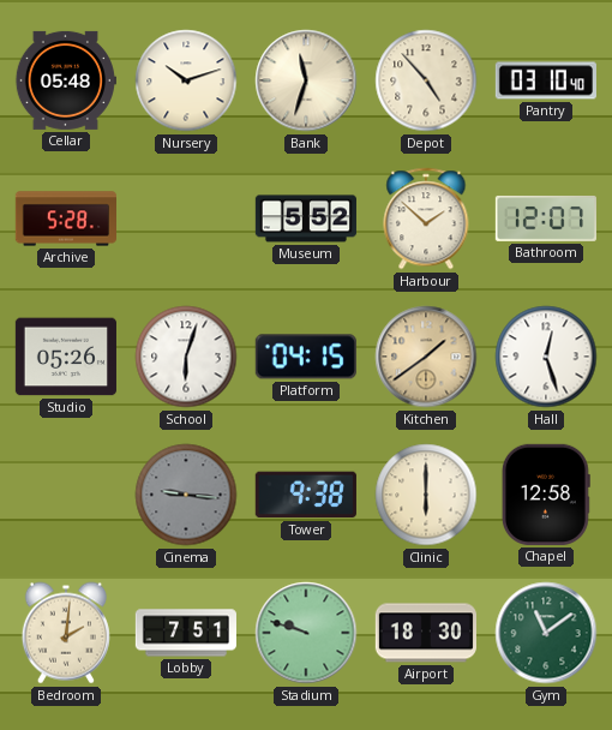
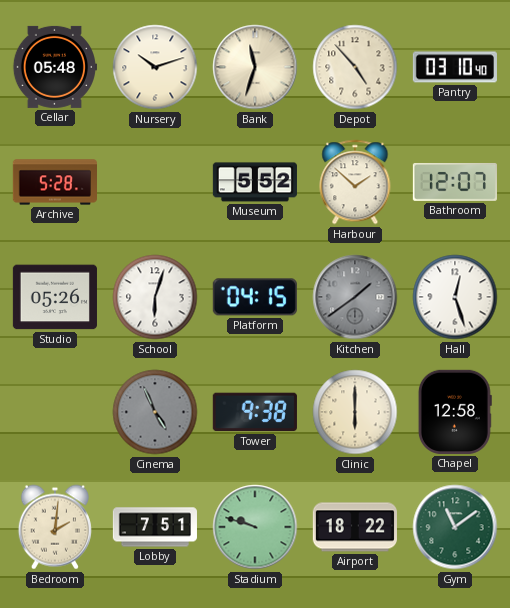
Kitchen dial: champagne -> grey (355, 297)
Cinema: 9:16 -> 4:56 (155, 412)
Airport: 18:30 -> 18:22 (355, 527)
